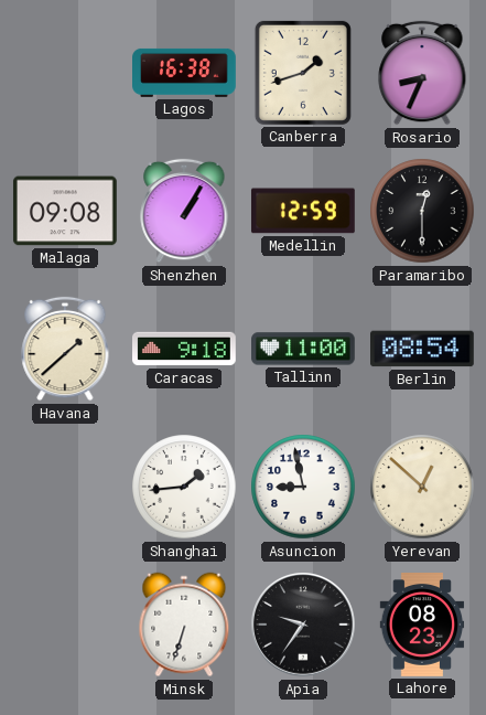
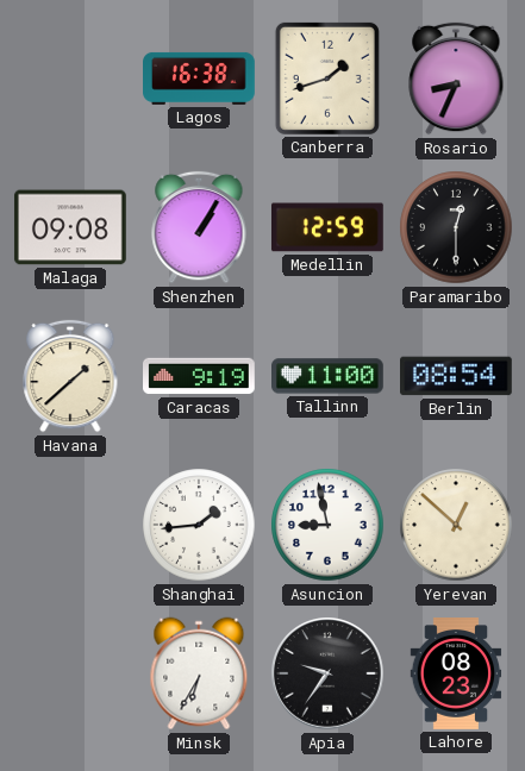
Caracas: 9:18 -> 9:19 (200, 376)
Minsk: 6:33 -> 6:35 (199, 673)
